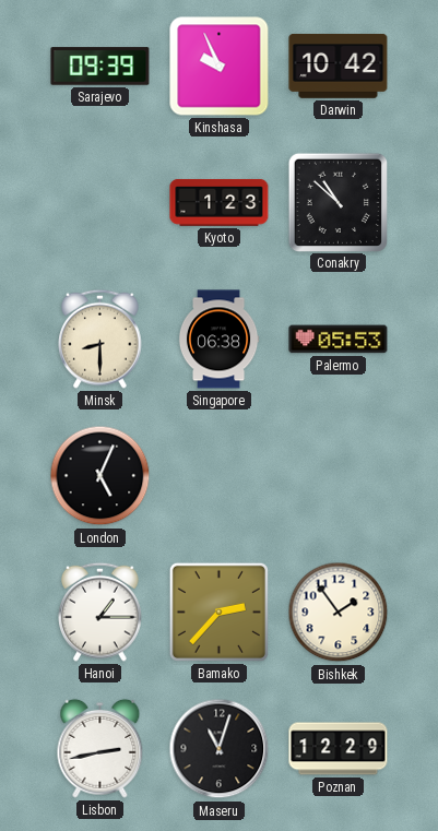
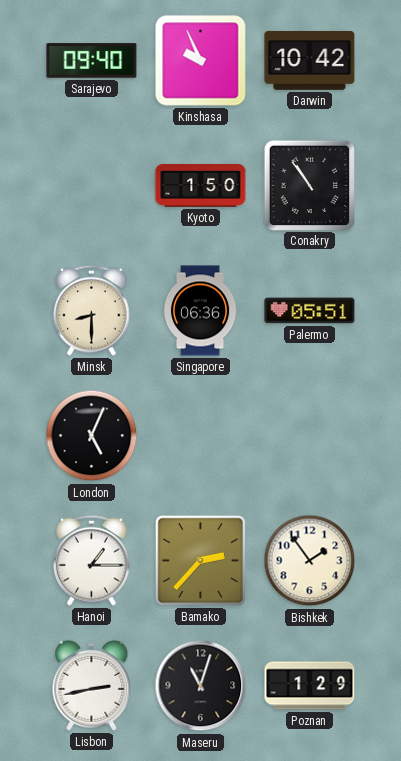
Sarajevo: 09:39 -> 09:40 (92, 61)
Kyoto: 1:23 -> 1:50 (201, 185)
Conakry: 10:52 -> 10:54 (309, 185)
Singapore: 06:38 -> 06:36 (200, 311)
Palermo: 05:53 -> 05:51 (310, 311)
Poznan: 12:29 -> 1:29 (310, 686)
